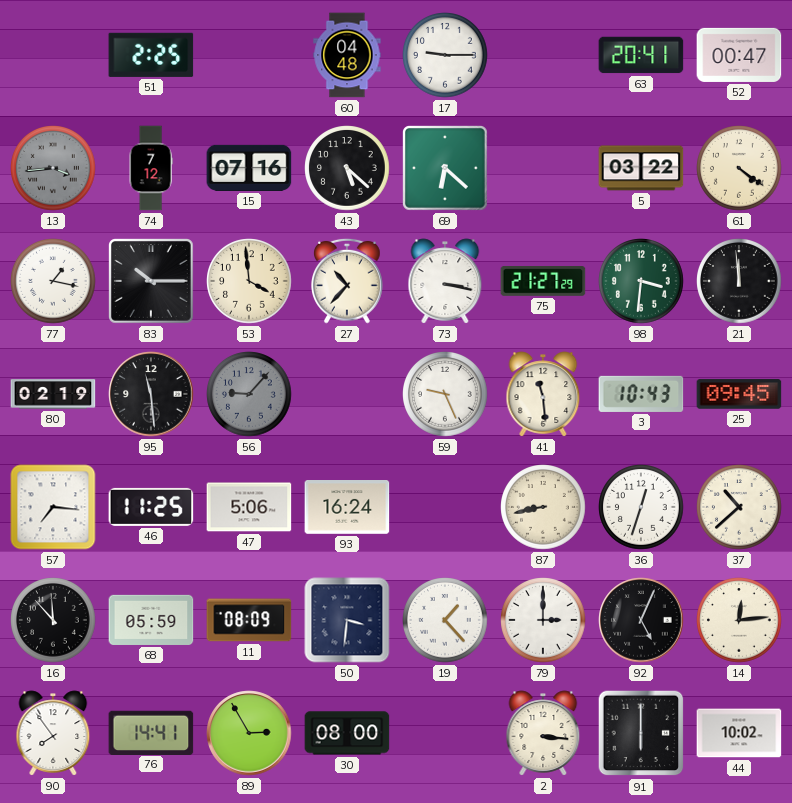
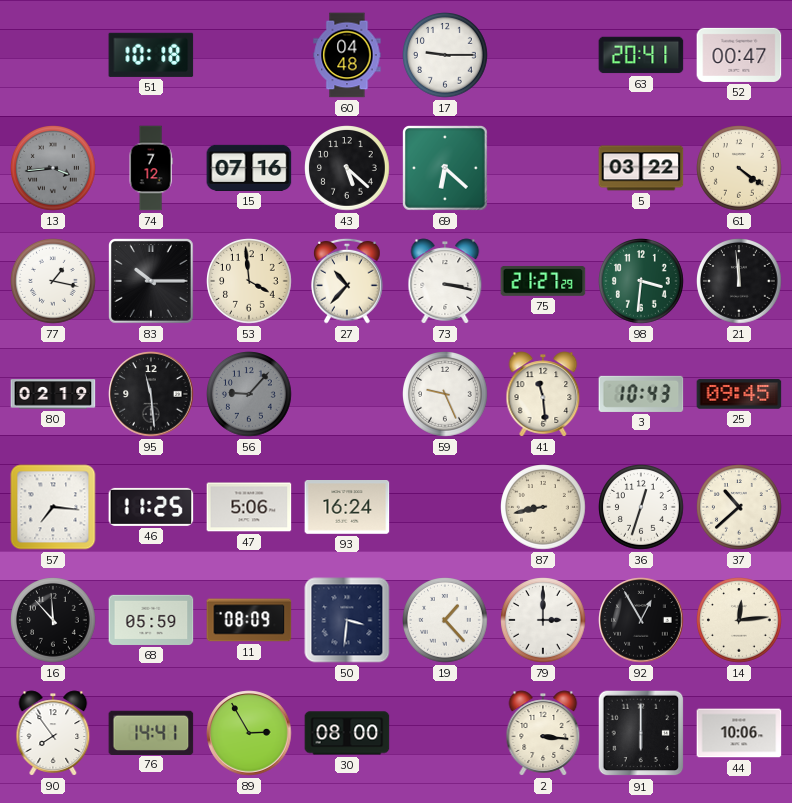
51: 2:25 -> 10:18 (151, 55)
92: 5:04 -> 12:55 (641, 620)
44: 10:02 -> 10:06 (739, 733)
